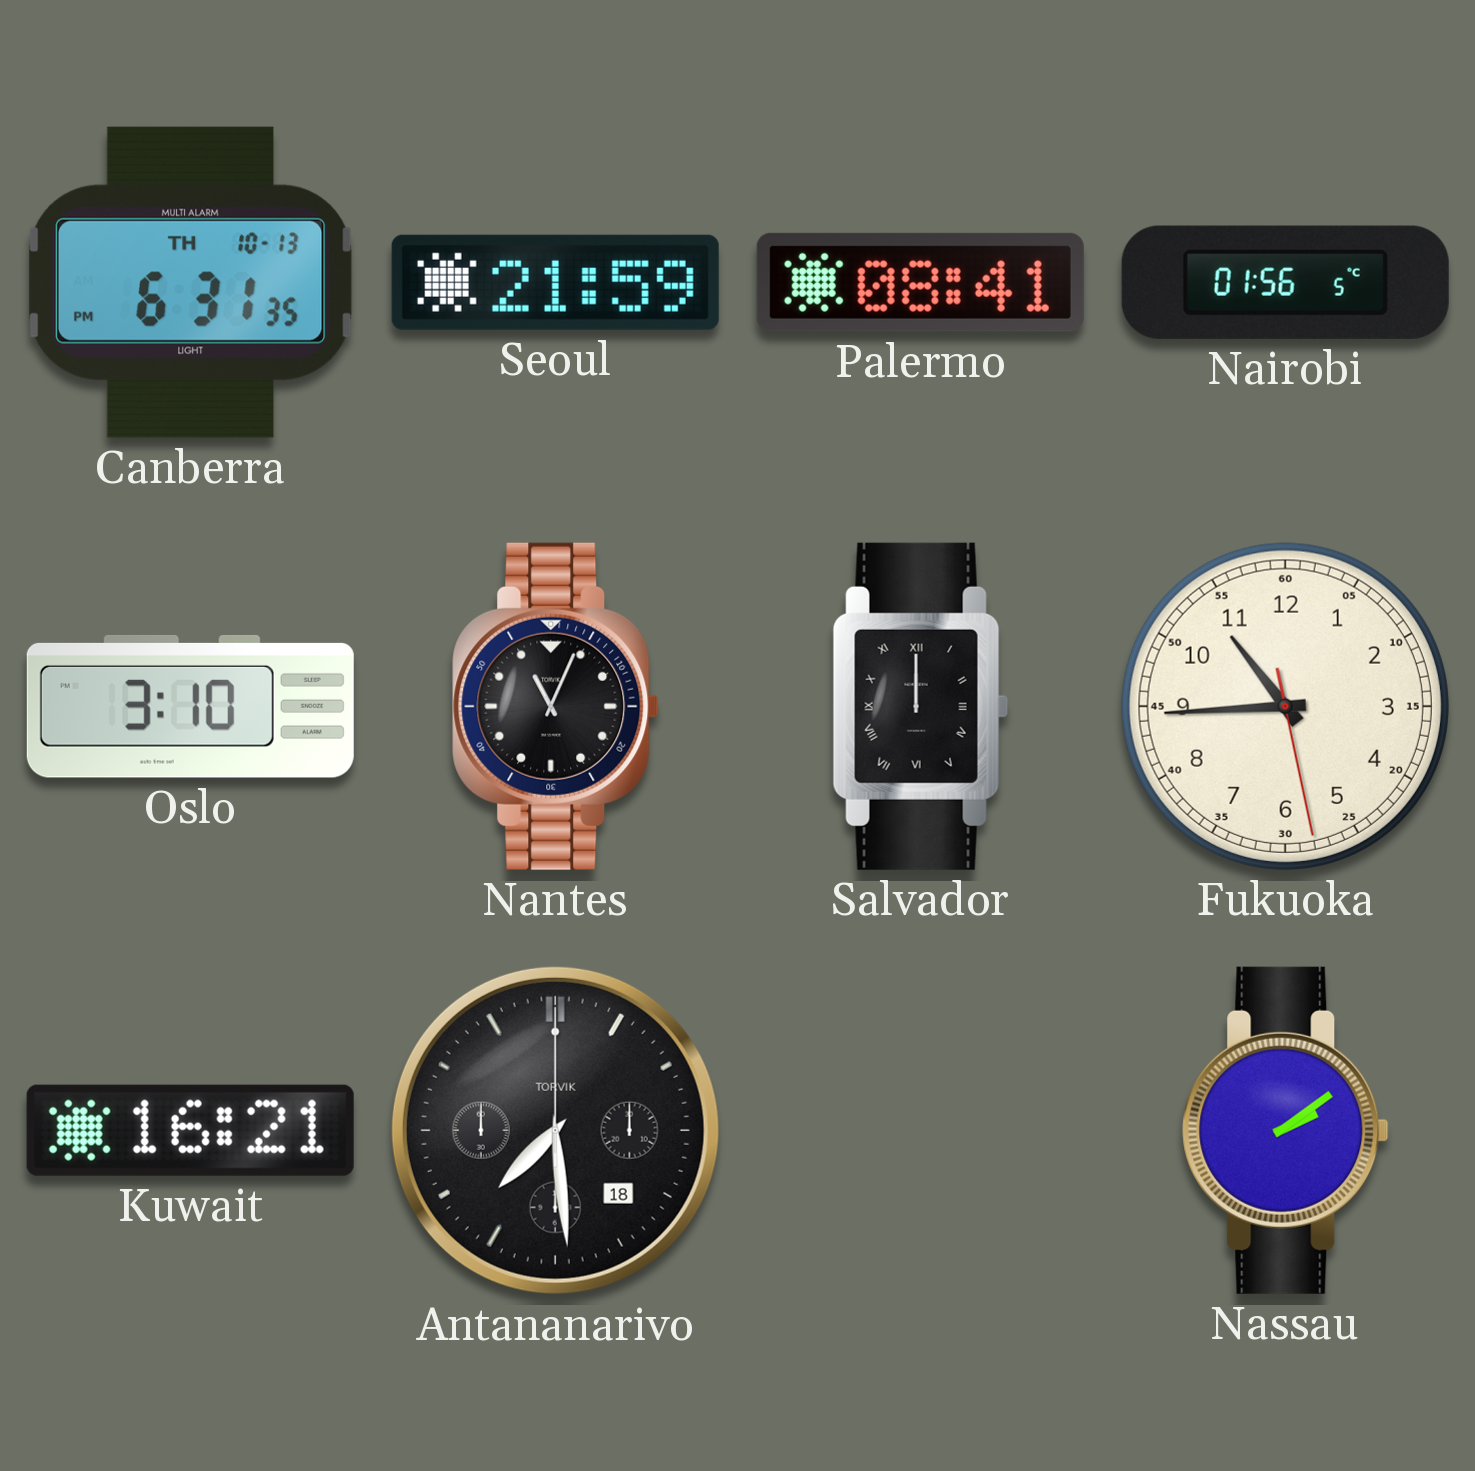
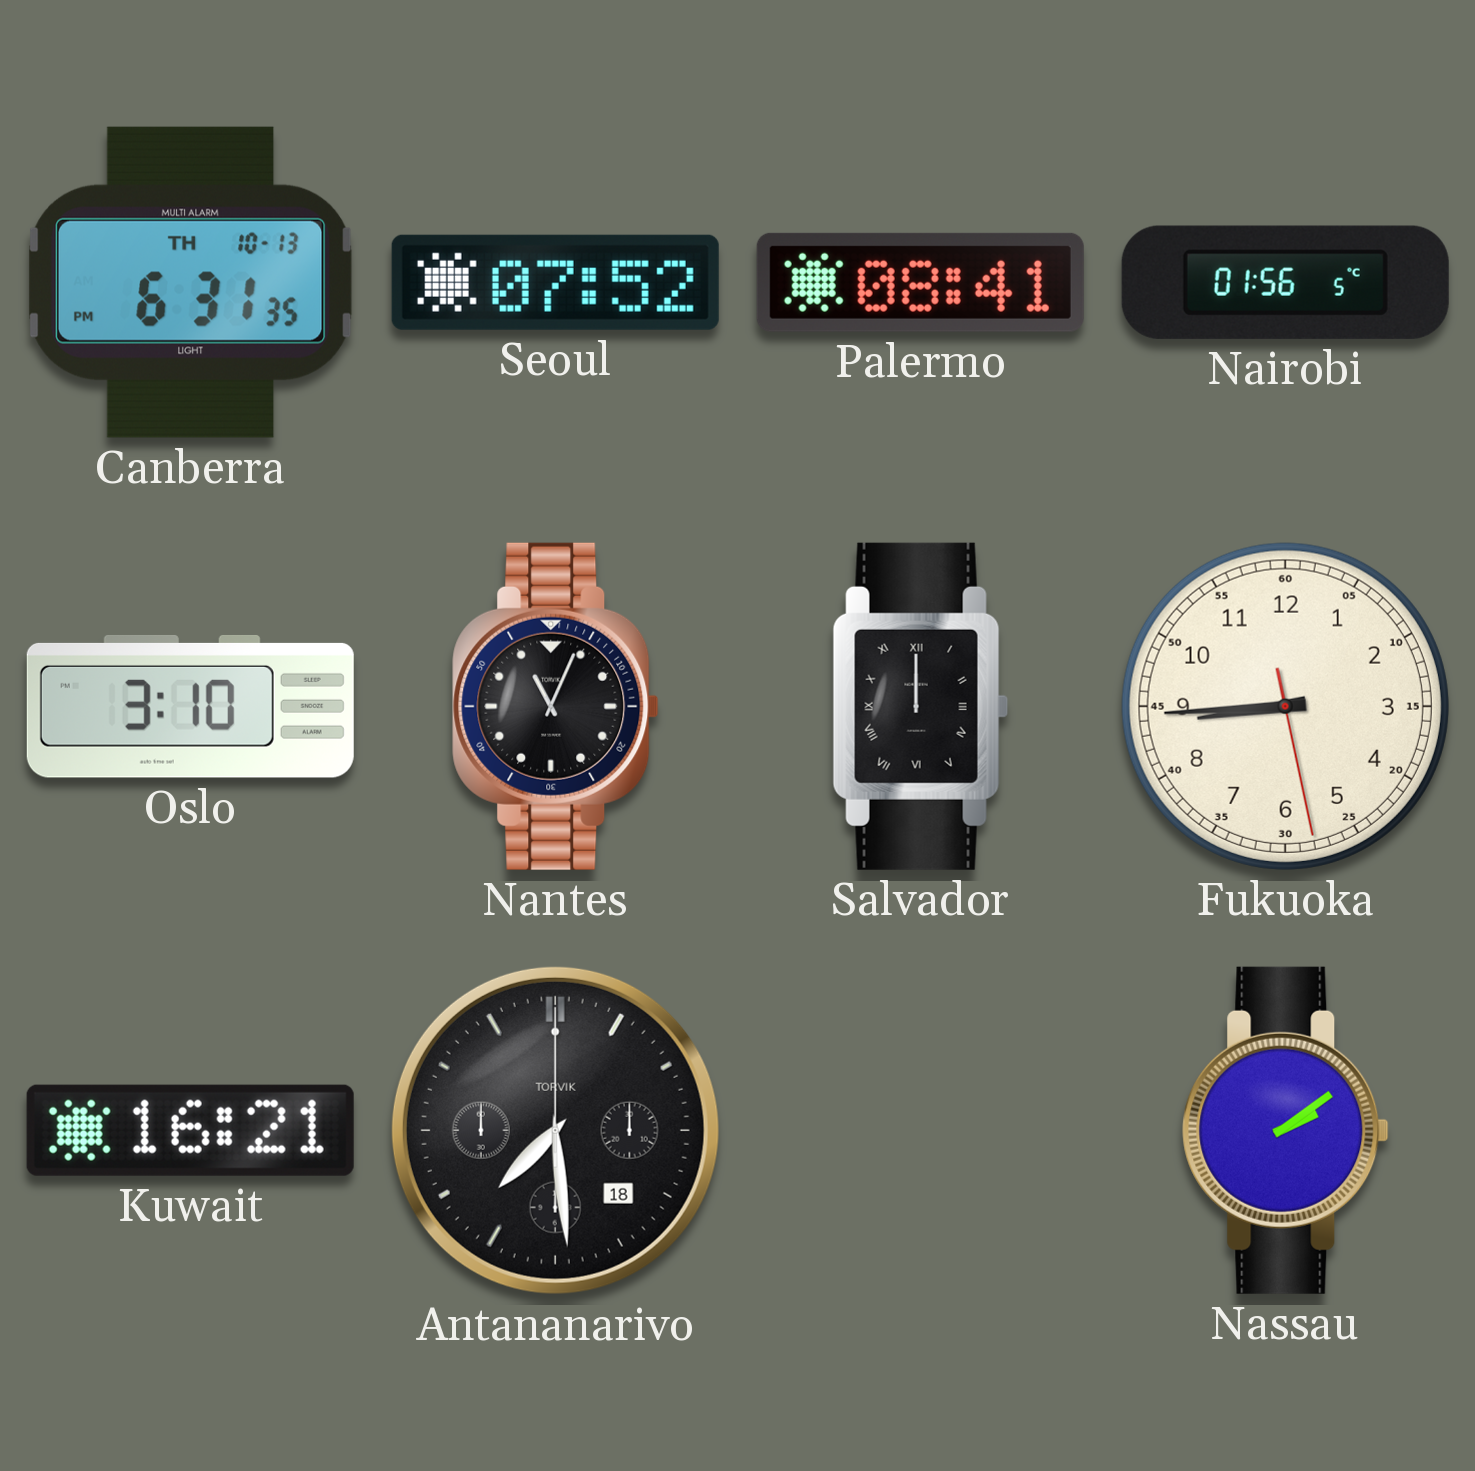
Seoul: 21:59 -> 07:52 (555, 282)
Fukuoka: 10:44 -> 8:44 (1285, 706)
